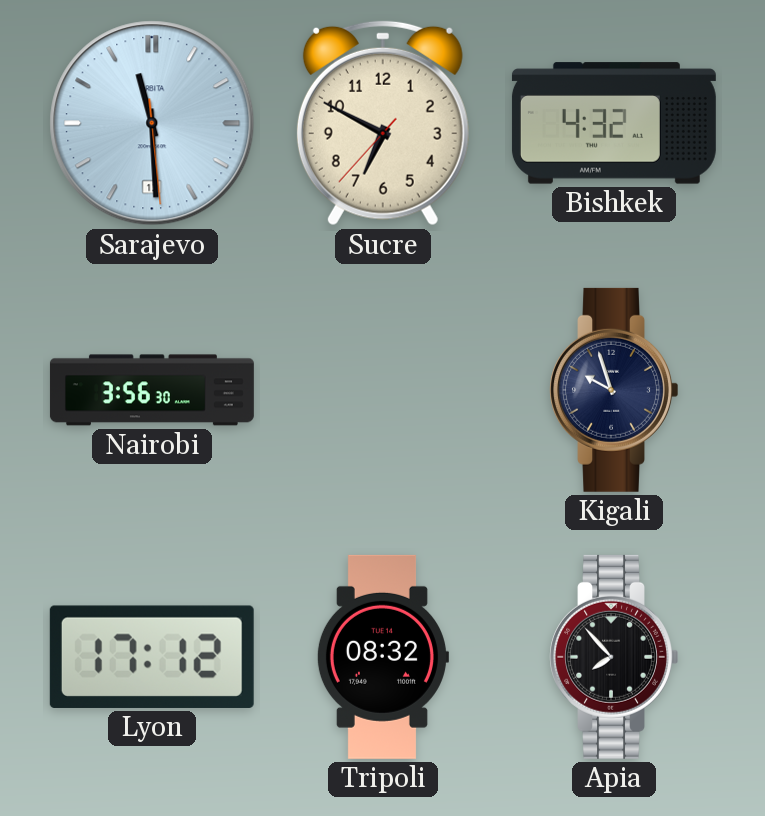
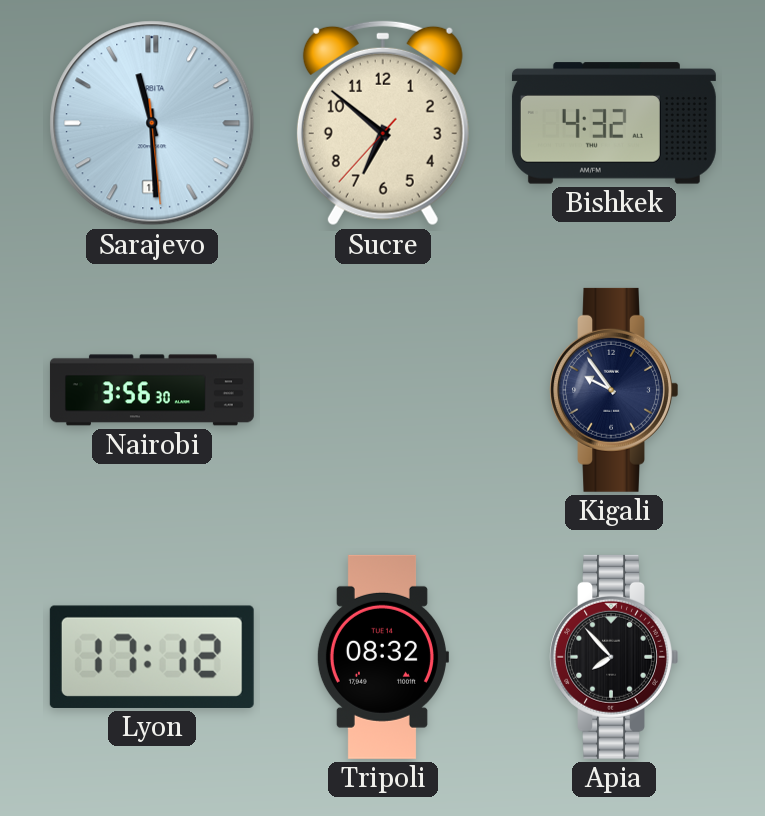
Sucre: 6:49 -> 6:51 (383, 123)
Kigali: 9:57 -> 9:54 (614, 390)
